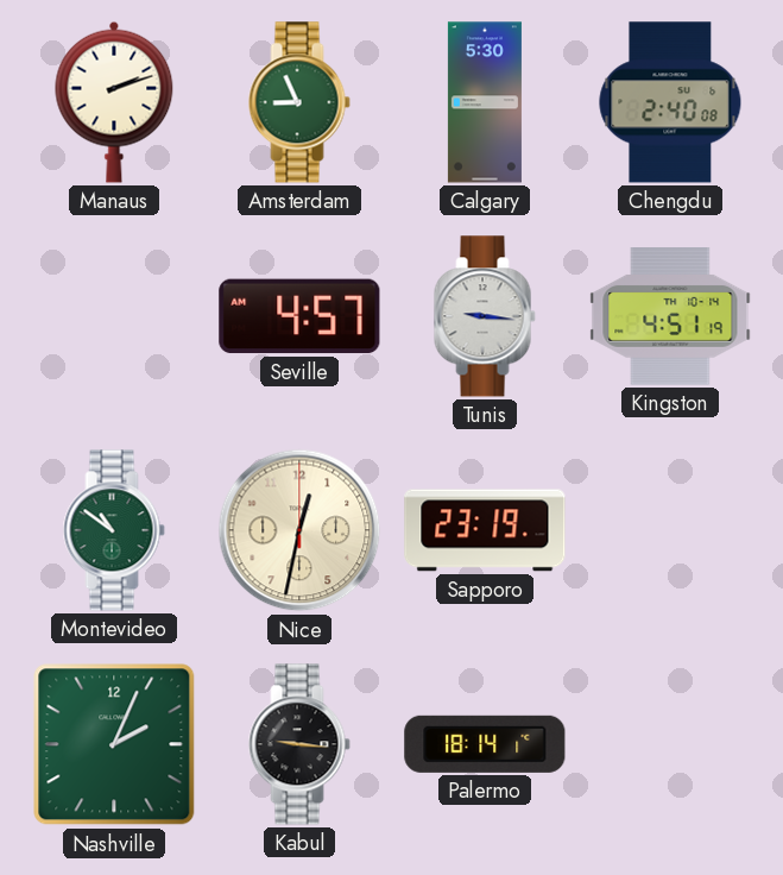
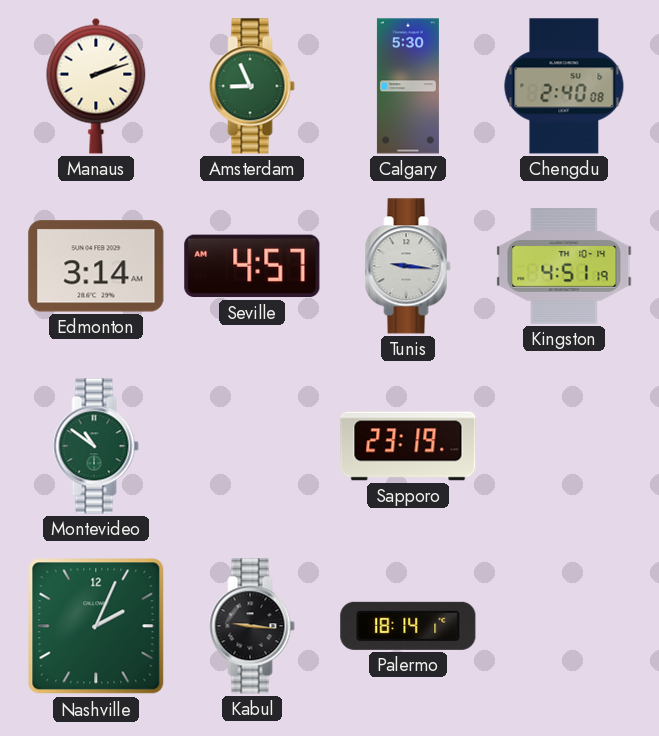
Edmonton: none -> 3:14 (96, 266)
Nice: 12:32 -> none (299, 530)
